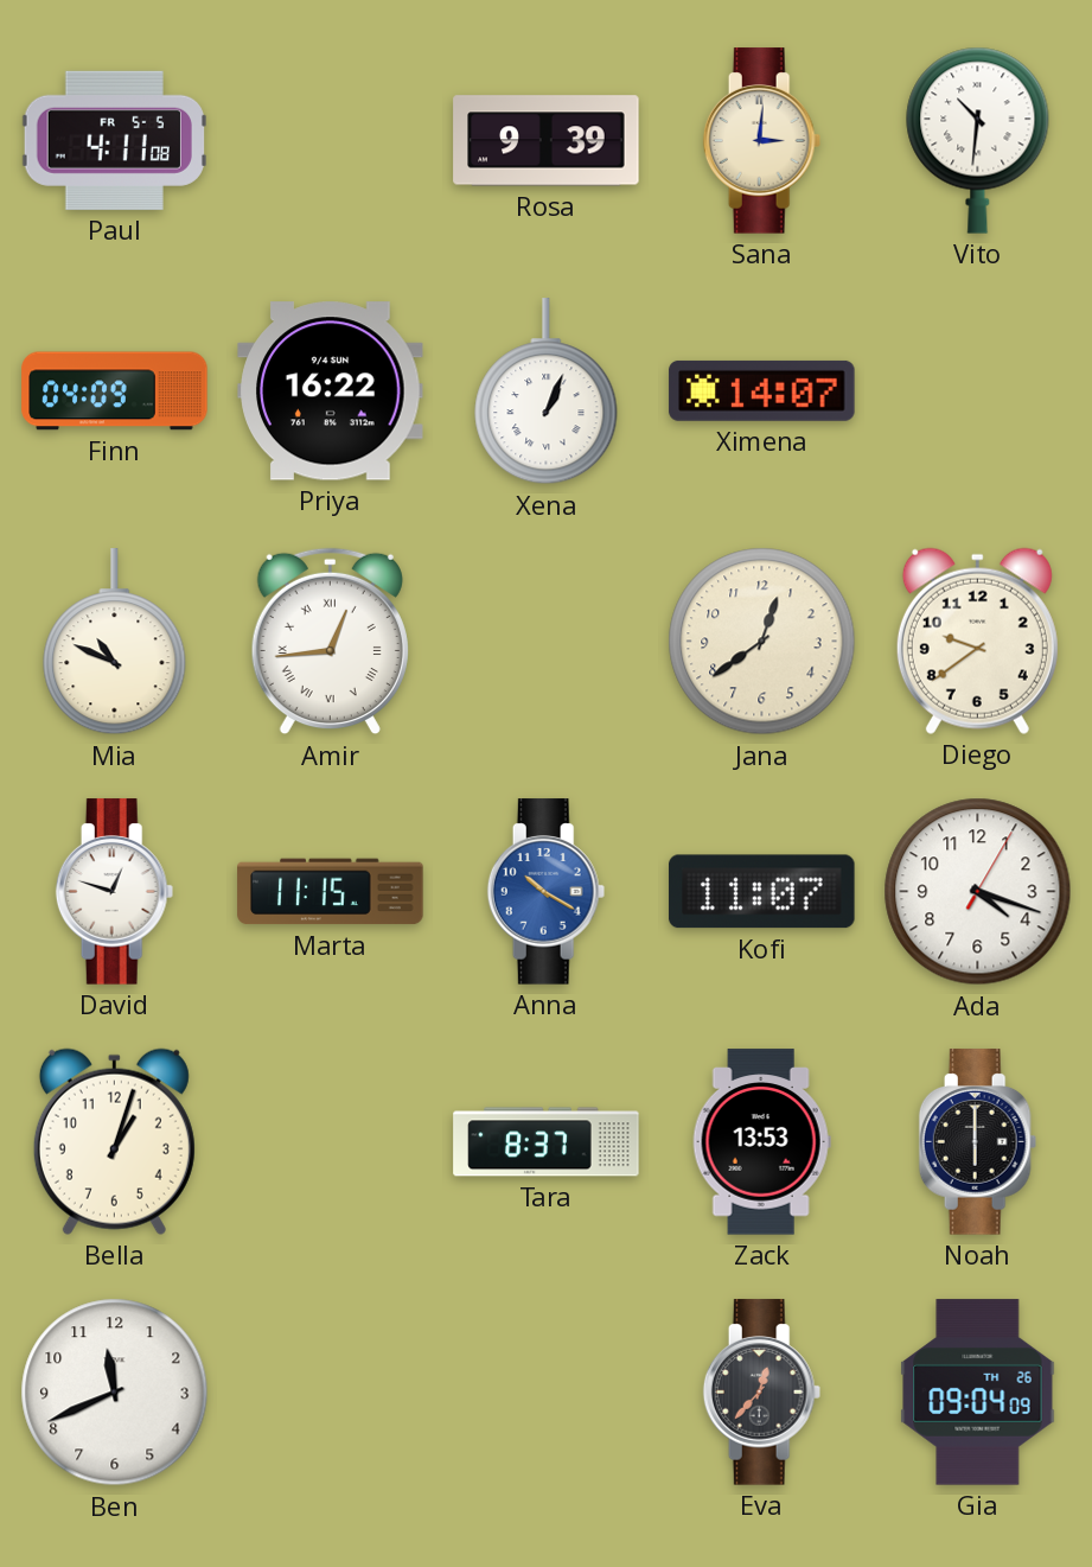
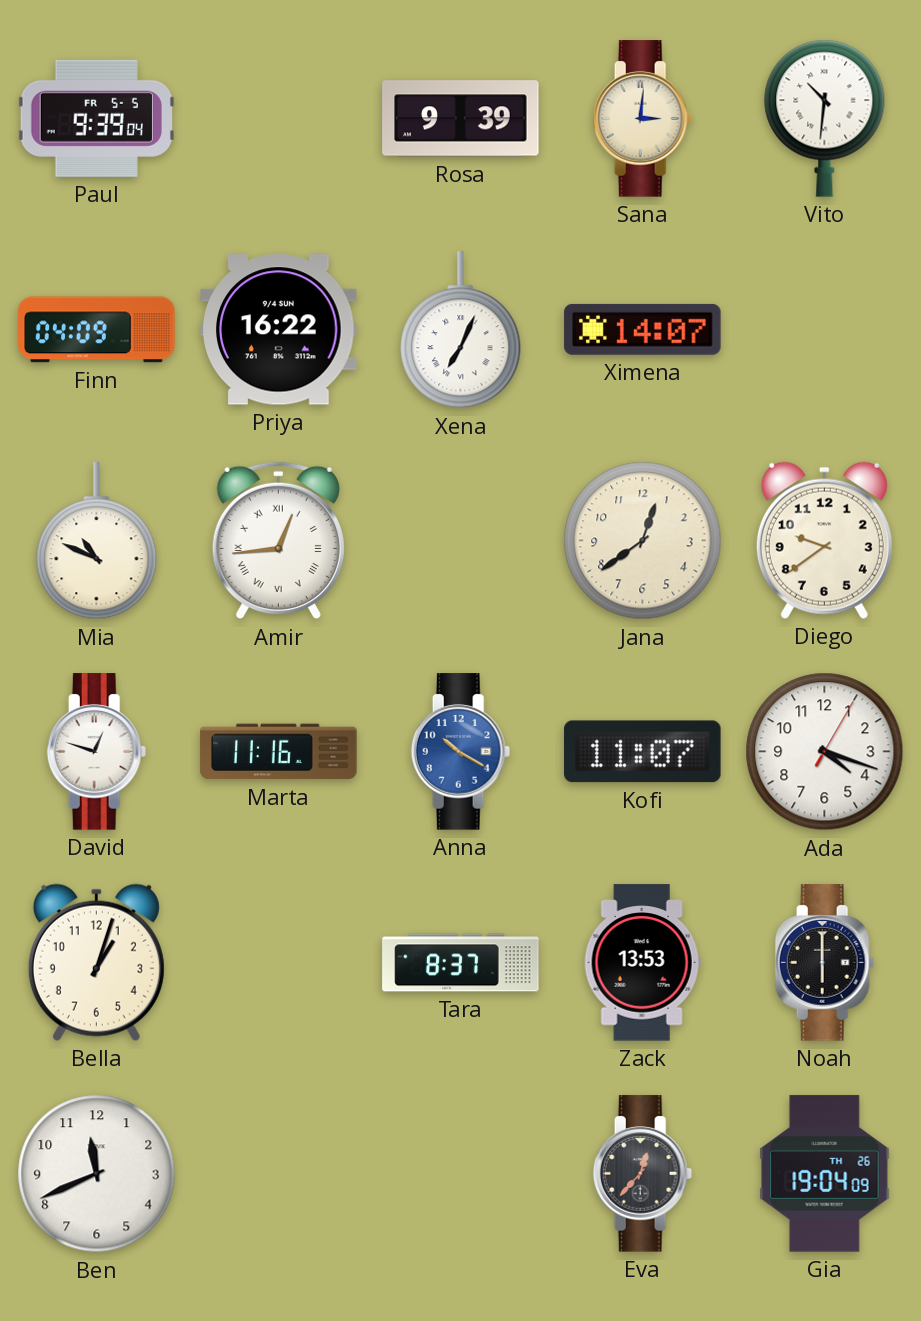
Paul: 4:11 -> 9:39 (96, 118)
Xena: 1:04 -> 7:04 (461, 330)
Marta: 11:15 -> 11:16 (279, 752)
Gia: 09:04 -> 19:04 (825, 1174)
